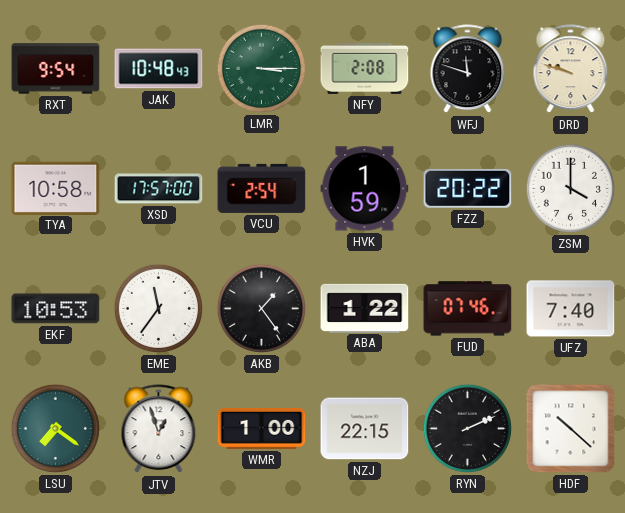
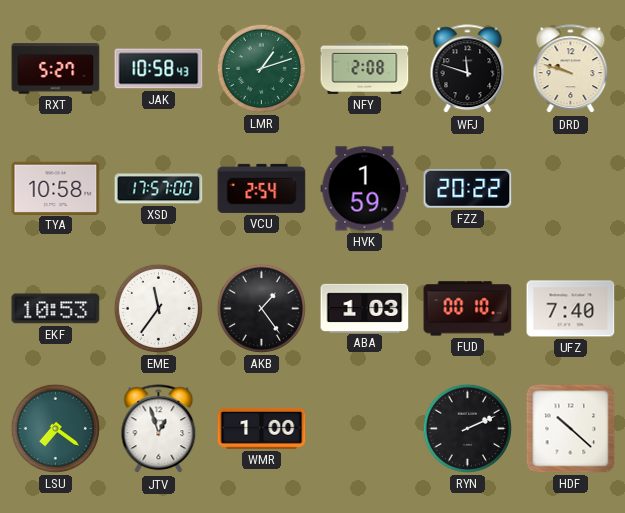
RXT: 9:54 -> 5:27 (56, 69)
JAK: 10:48 -> 10:58 (159, 69)
LMR: 3:15 -> 1:12 (261, 68)
ZSM: 4:00 -> none (570, 188)
ABA: 1:22 -> 1:03 (365, 308)
FUD: 07:46 -> 00:10 (468, 309)
NZJ: 22:15 -> none (365, 429)
